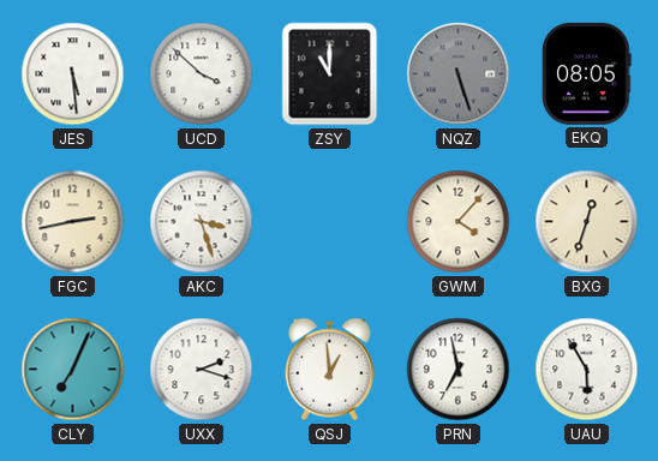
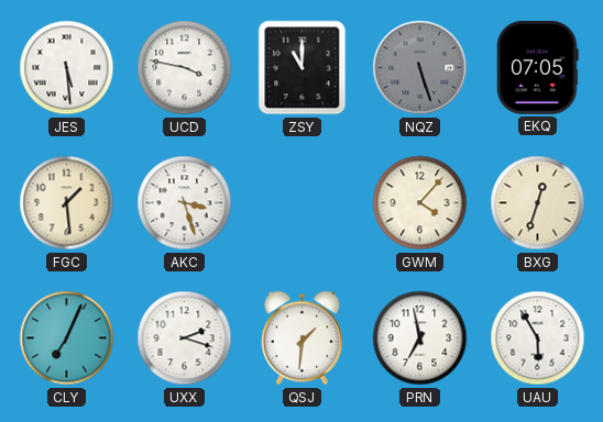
UCD: 3:52 -> 3:47 (185, 68)
EKQ: 08:05 -> 07:05 (538, 68)
FGC: 2:43 -> 1:29 (67, 203)
QSJ: 12:59 -> 1:31 (301, 338)
